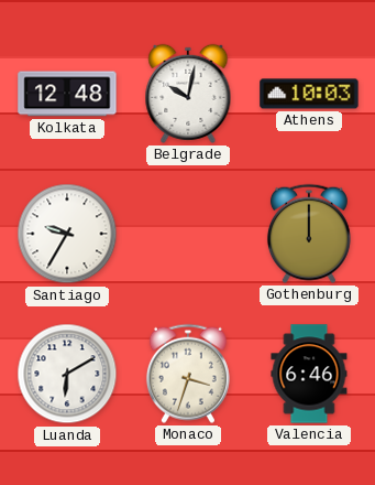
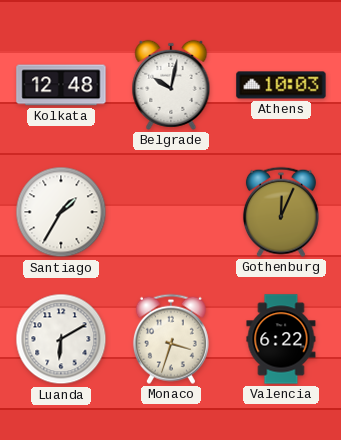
Santiago: 9:35 -> 1:35 (61, 212)
Gothenburg: 12:00 -> 12:04 (281, 212)
Valencia: 6:46 -> 6:22 (281, 339)
